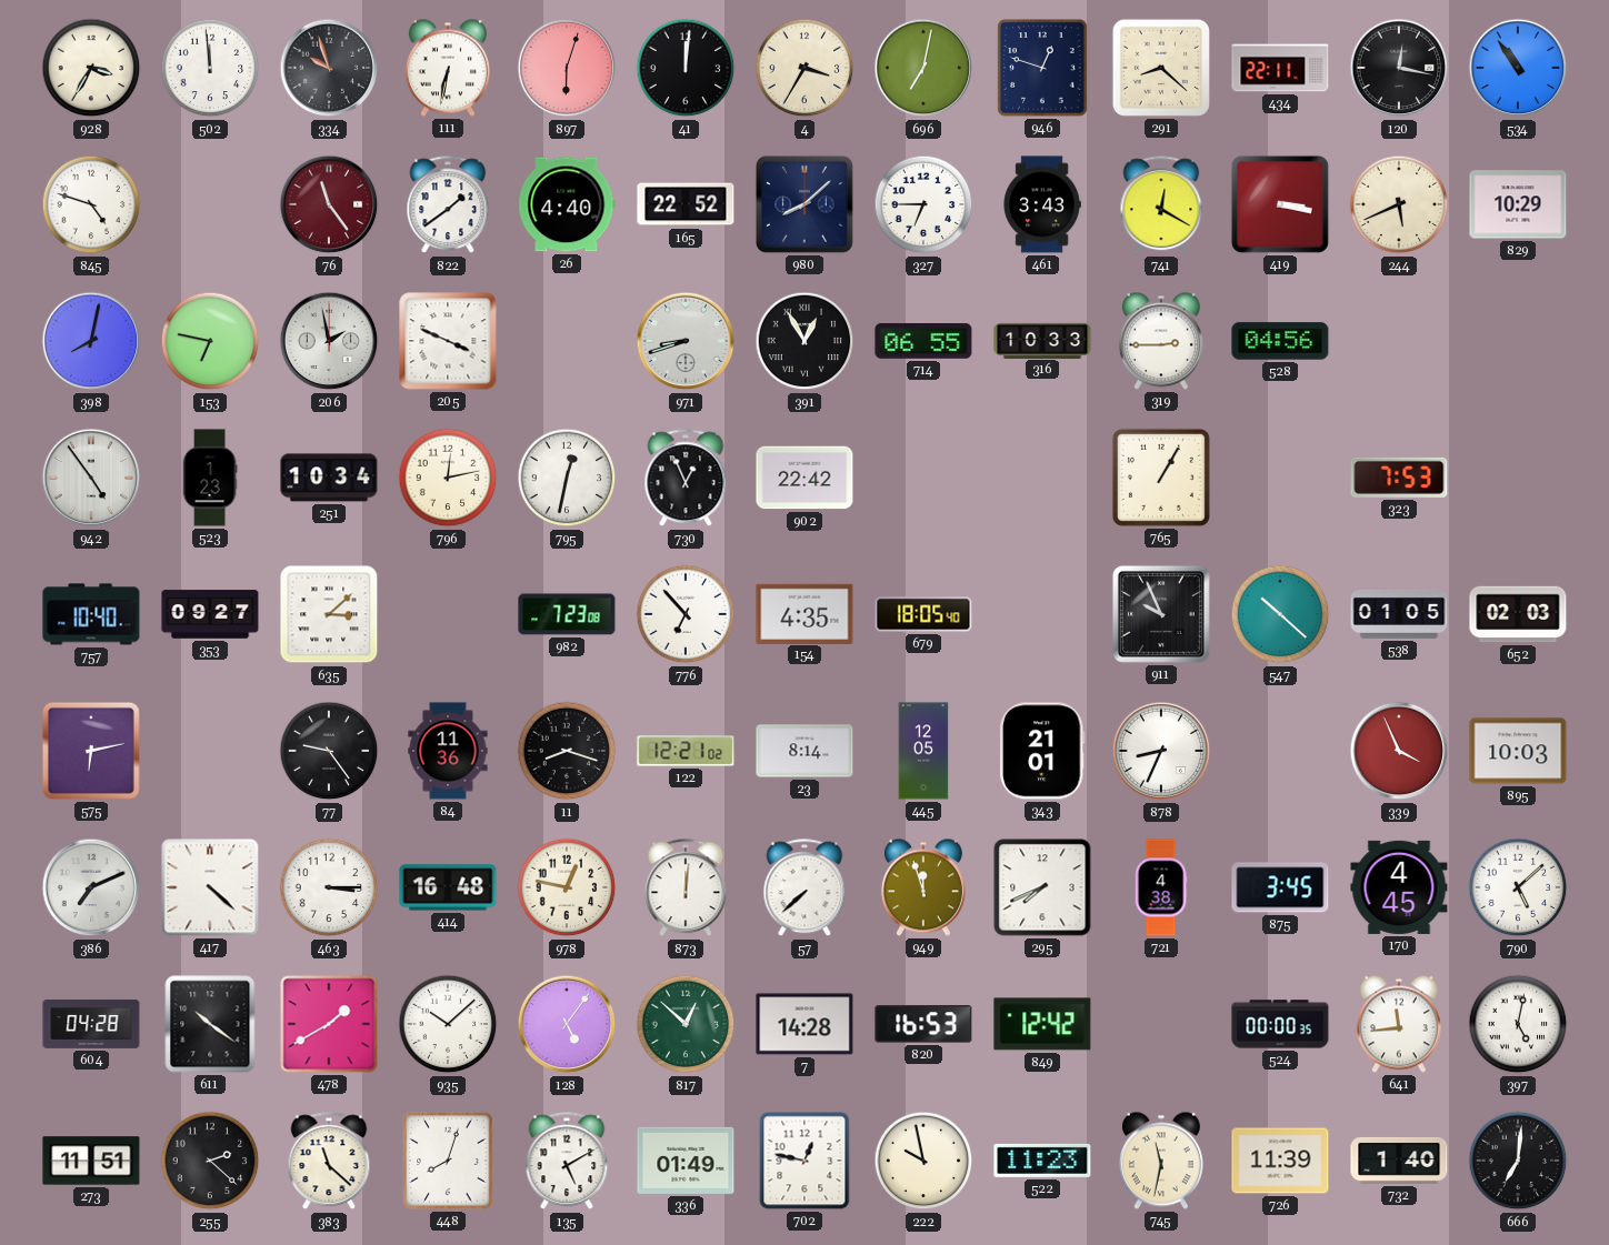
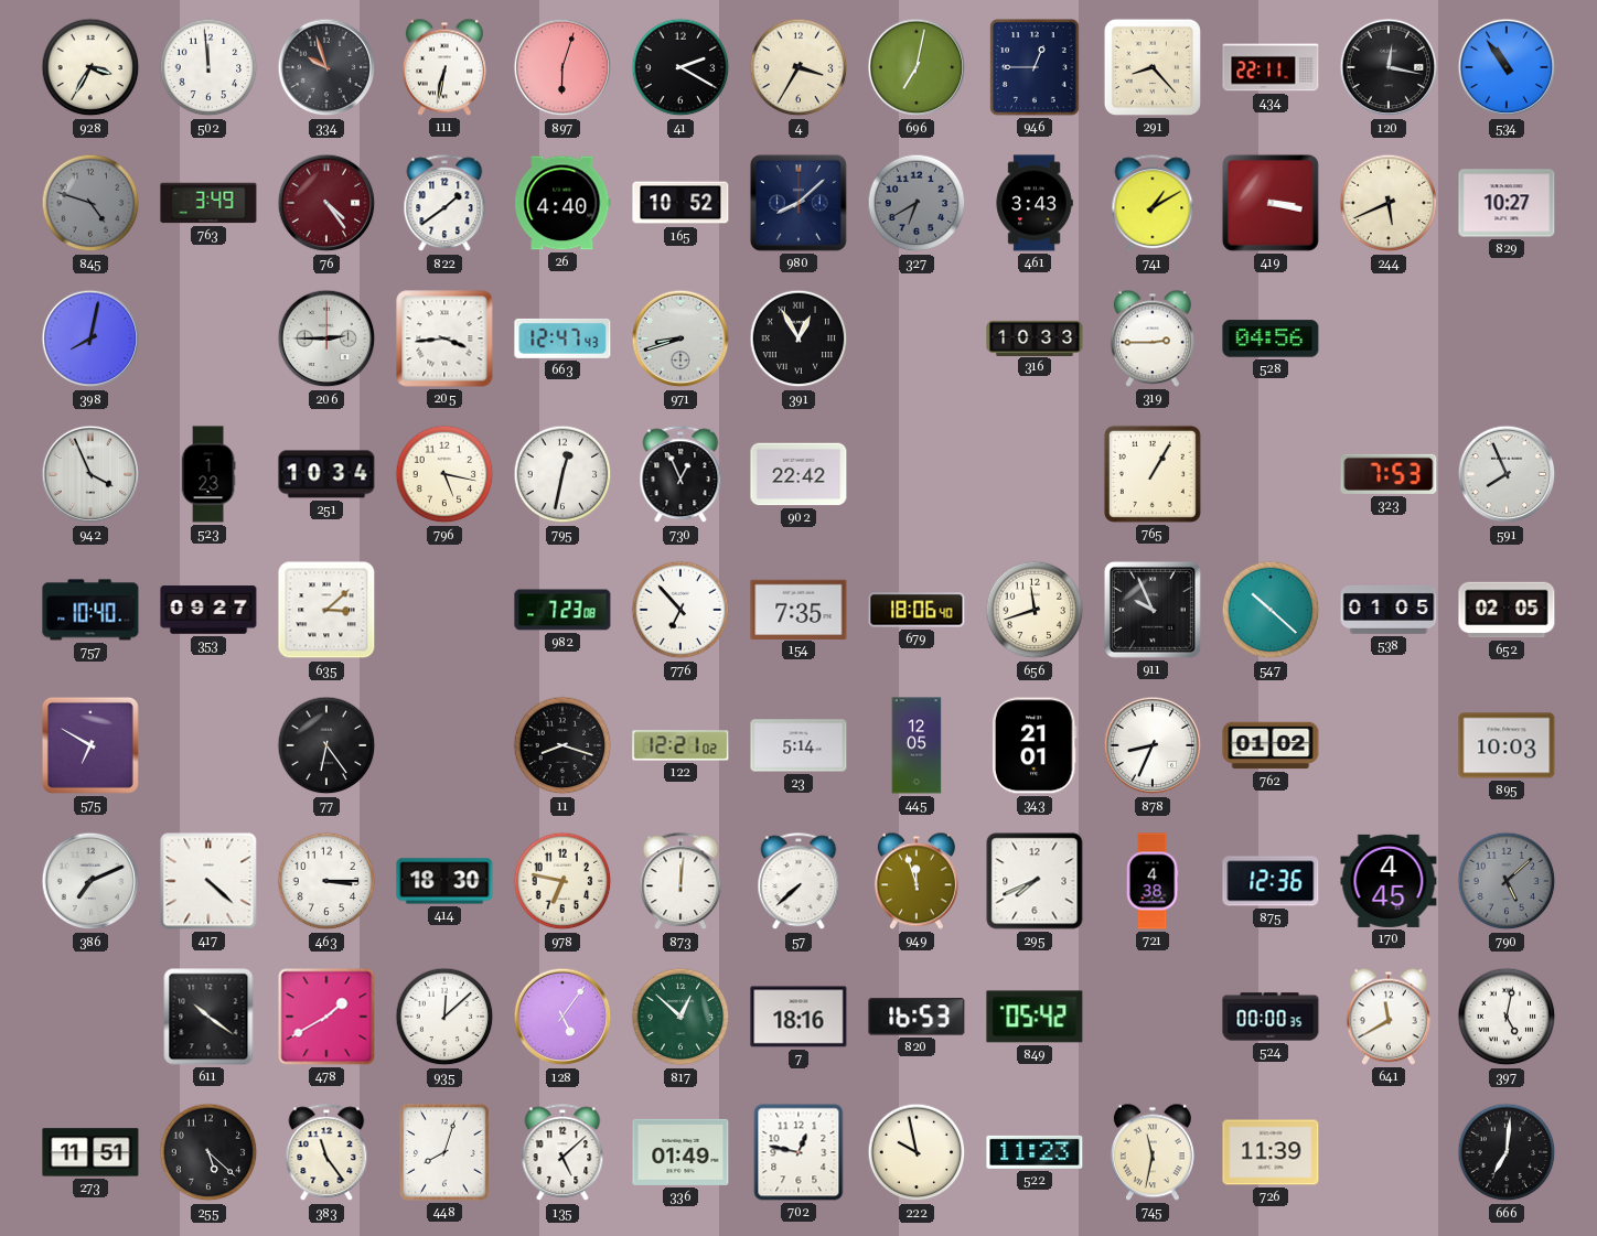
41: 12:01 -> 2:20 (680, 67)
946: 12:48 -> 12:45 (1035, 67)
291: 8:22 -> 8:23 (1153, 67)
845 dial: white -> grey (90, 203)
763: none -> 3:49 (208, 203)
76: 11:24 -> 4:24 (326, 203)
165: 22:52 -> 10:52 (680, 203)
327: 6:45 -> 6:40 (917, 203)
327 dial: white -> grey (917, 203)
741: 12:20 -> 1:10 (1153, 204)
829: 10:29 -> 10:27 (1507, 203)
153: 6:47 -> none (210, 341)
206: 1:58 -> 2:45 (326, 338)
205: 3:49 -> 3:44 (444, 338)
663: none -> 12:47 (562, 338)
714: 06:55 -> none (923, 341)
942: 4:54 -> 3:56 (90, 474)
796: 12:13 -> 5:17 (444, 474)
591: none -> 7:56 (1507, 474)
154: 4:35 -> 7:35 (798, 609)
679: 18:05 -> 18:06 (917, 610)
656: none -> 11:42 (1035, 610)
652: 02:03 -> 02:05 (1507, 610)
575: 6:13 -> 6:50 (90, 745)
77: 9:24 -> 6:24 (326, 745)
84: 11:36 -> none (448, 751)
23: 8:14 -> 5:14 (798, 745)
762: none -> 01:02 (1271, 745)
339: 3:56 -> none (1399, 751)
414: 16:48 -> 18:30 (444, 881)
978: 12:47 -> 6:47 (562, 881)
875: 3:45 -> 12:36 (1271, 881)
790 dial: white -> grey (1507, 881)
604: 04:28 -> none (91, 1024)
935: 10:08 -> 12:08 (444, 1017)
7: 14:28 -> 18:16 (798, 1017)
849: 12:42 -> 05:42 (1035, 1017)
641: 11:44 -> 11:40 (1389, 1017)
255: 2:22 -> 5:22 (208, 1152)
383: 11:22 -> 11:24 (326, 1153)
135: 5:10 -> 5:08 (562, 1153)
732: 1:40 -> none (1399, 1161)
